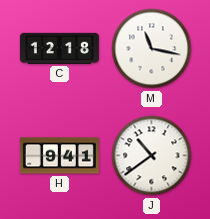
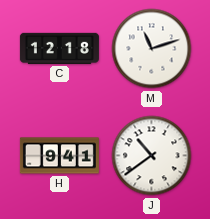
M: 11:17 -> 11:12 (152, 49)
